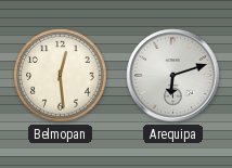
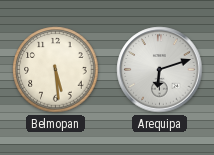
Belmopan: 12:29 -> 5:29 (56, 70)
